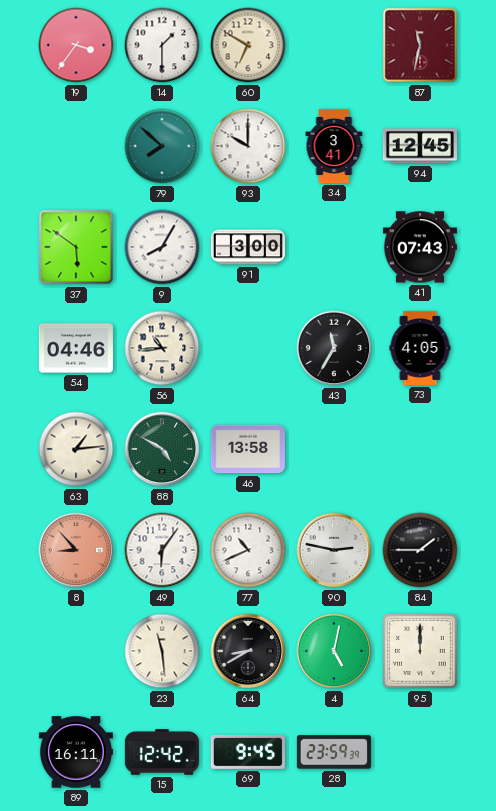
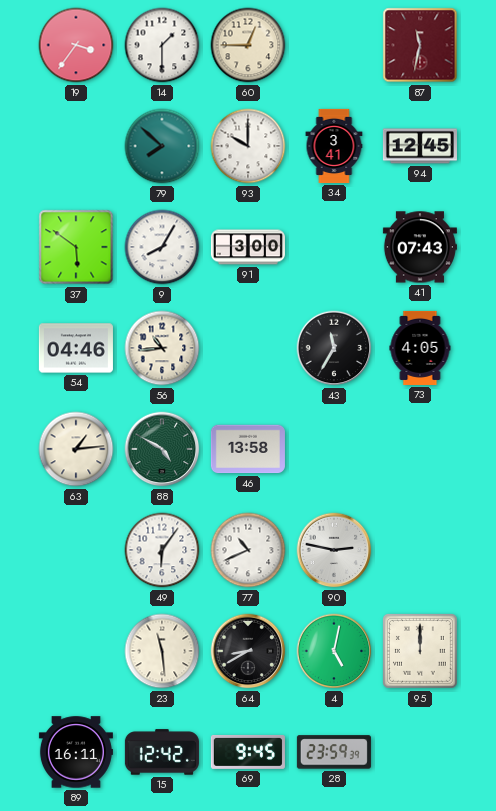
60: 6:50 -> 12:45 (248, 45)
8: 8:53 -> none (76, 550)
84: 1:45 -> none (420, 550)
